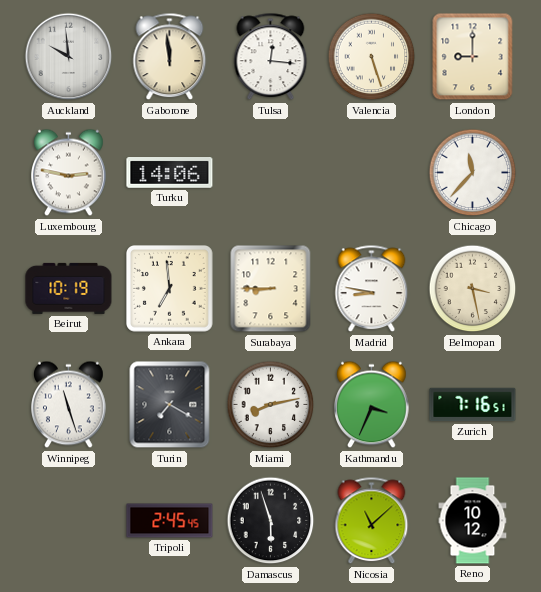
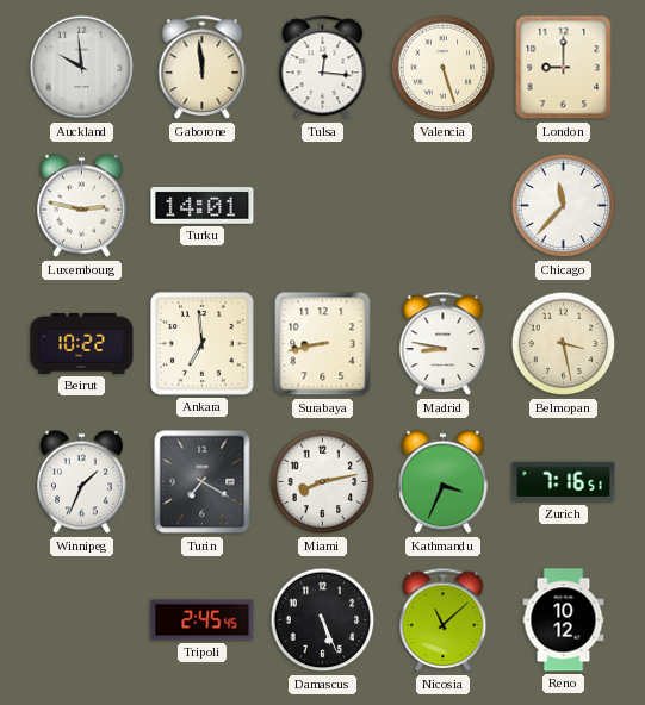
Turku: 14:06 -> 14:01 (203, 206)
Beirut: 10:19 -> 10:22 (82, 343)
Surabaya: 8:45 -> 8:43 (323, 344)
Winnipeg: 11:27 -> 1:34 (82, 482)
Damascus: 5:57 -> 5:26 (323, 620)
